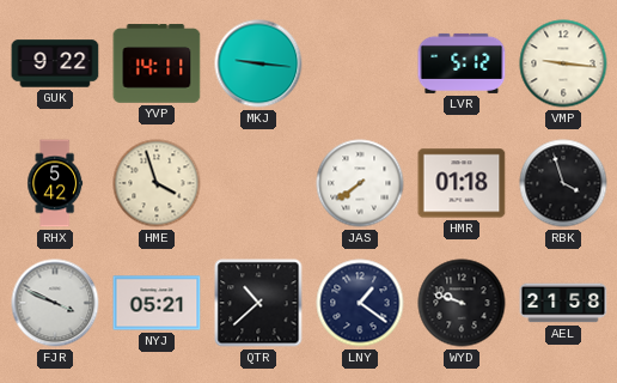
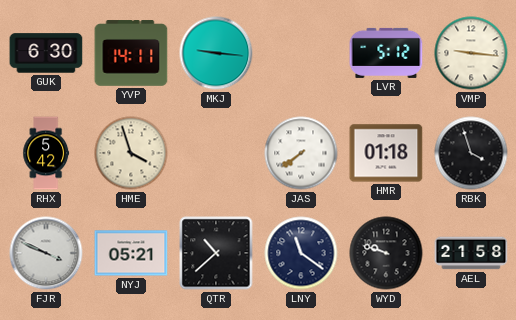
GUK: 9:22 -> 6:30 (46, 53)
LNY: 1:21 -> 11:21 (301, 253)
